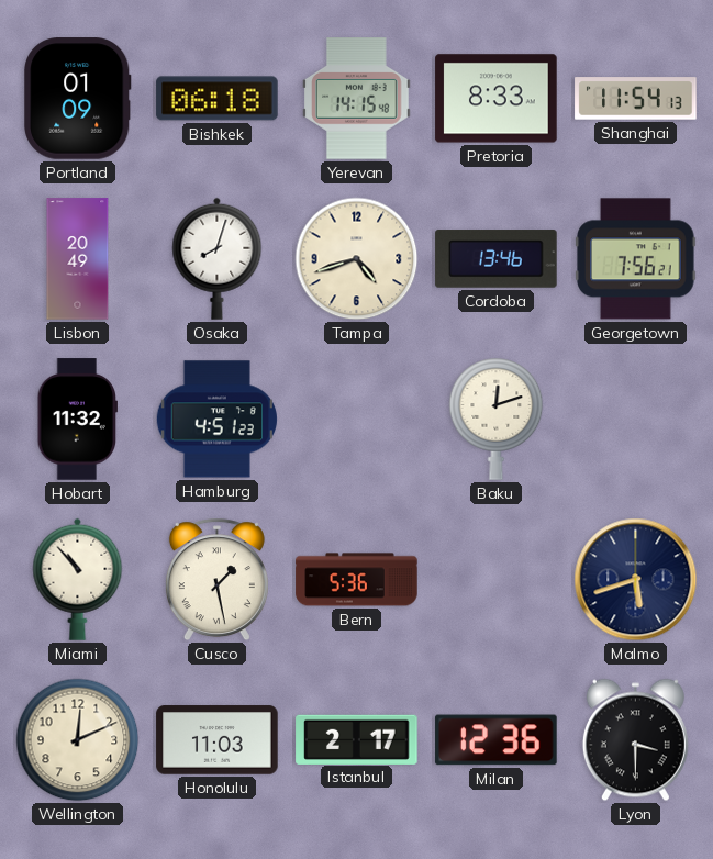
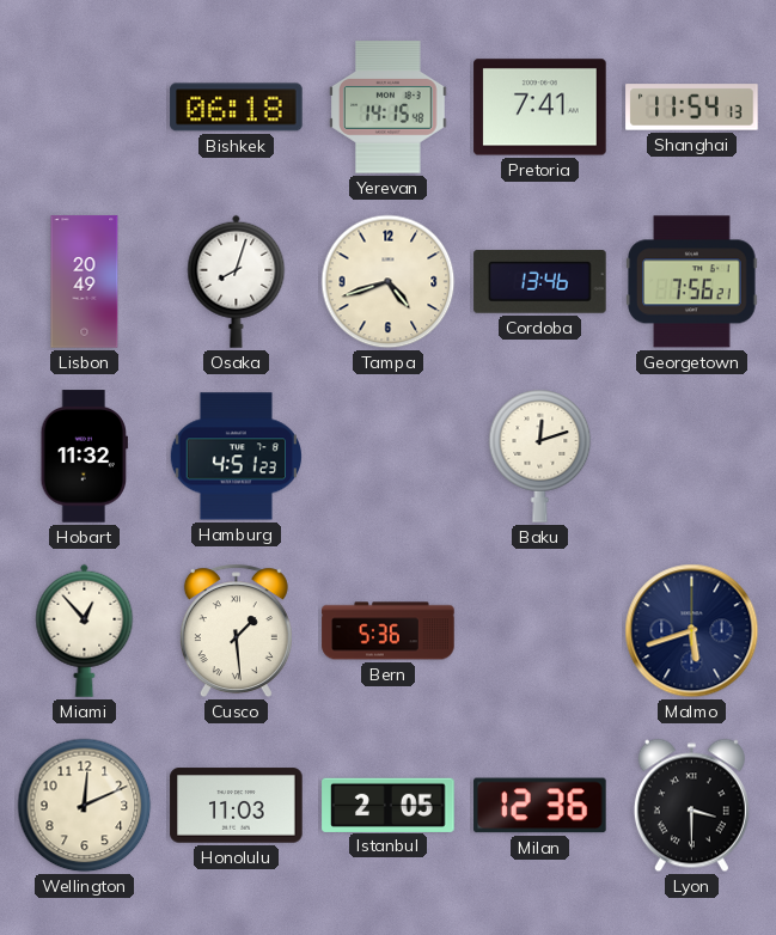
Portland: 01:09 -> none (78, 99)
Pretoria: 8:33 -> 7:41 (540, 108)
Miami: 10:53 -> 12:53 (85, 630)
Cusco: 1:28 -> 1:29 (236, 631)
Istanbul: 2:17 -> 2:05 (389, 805)
